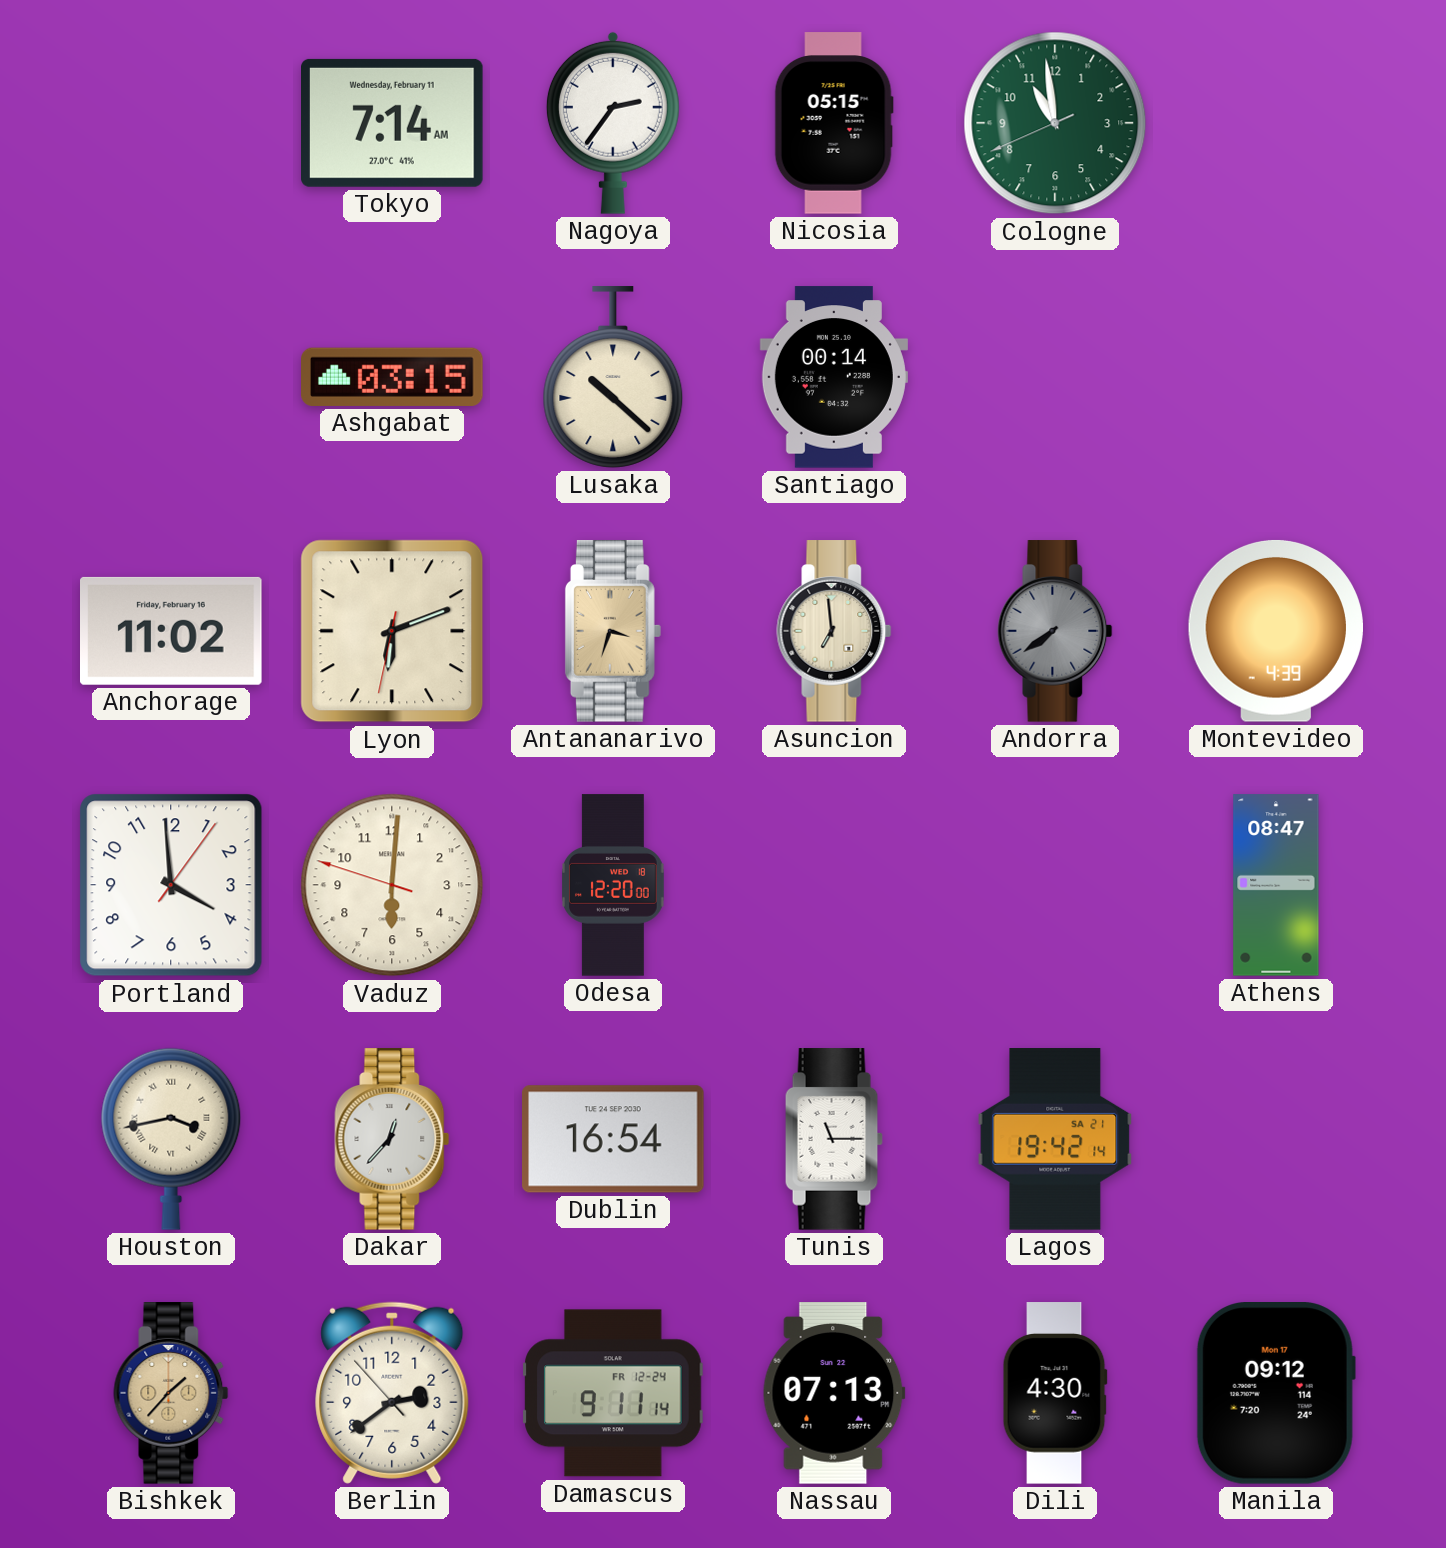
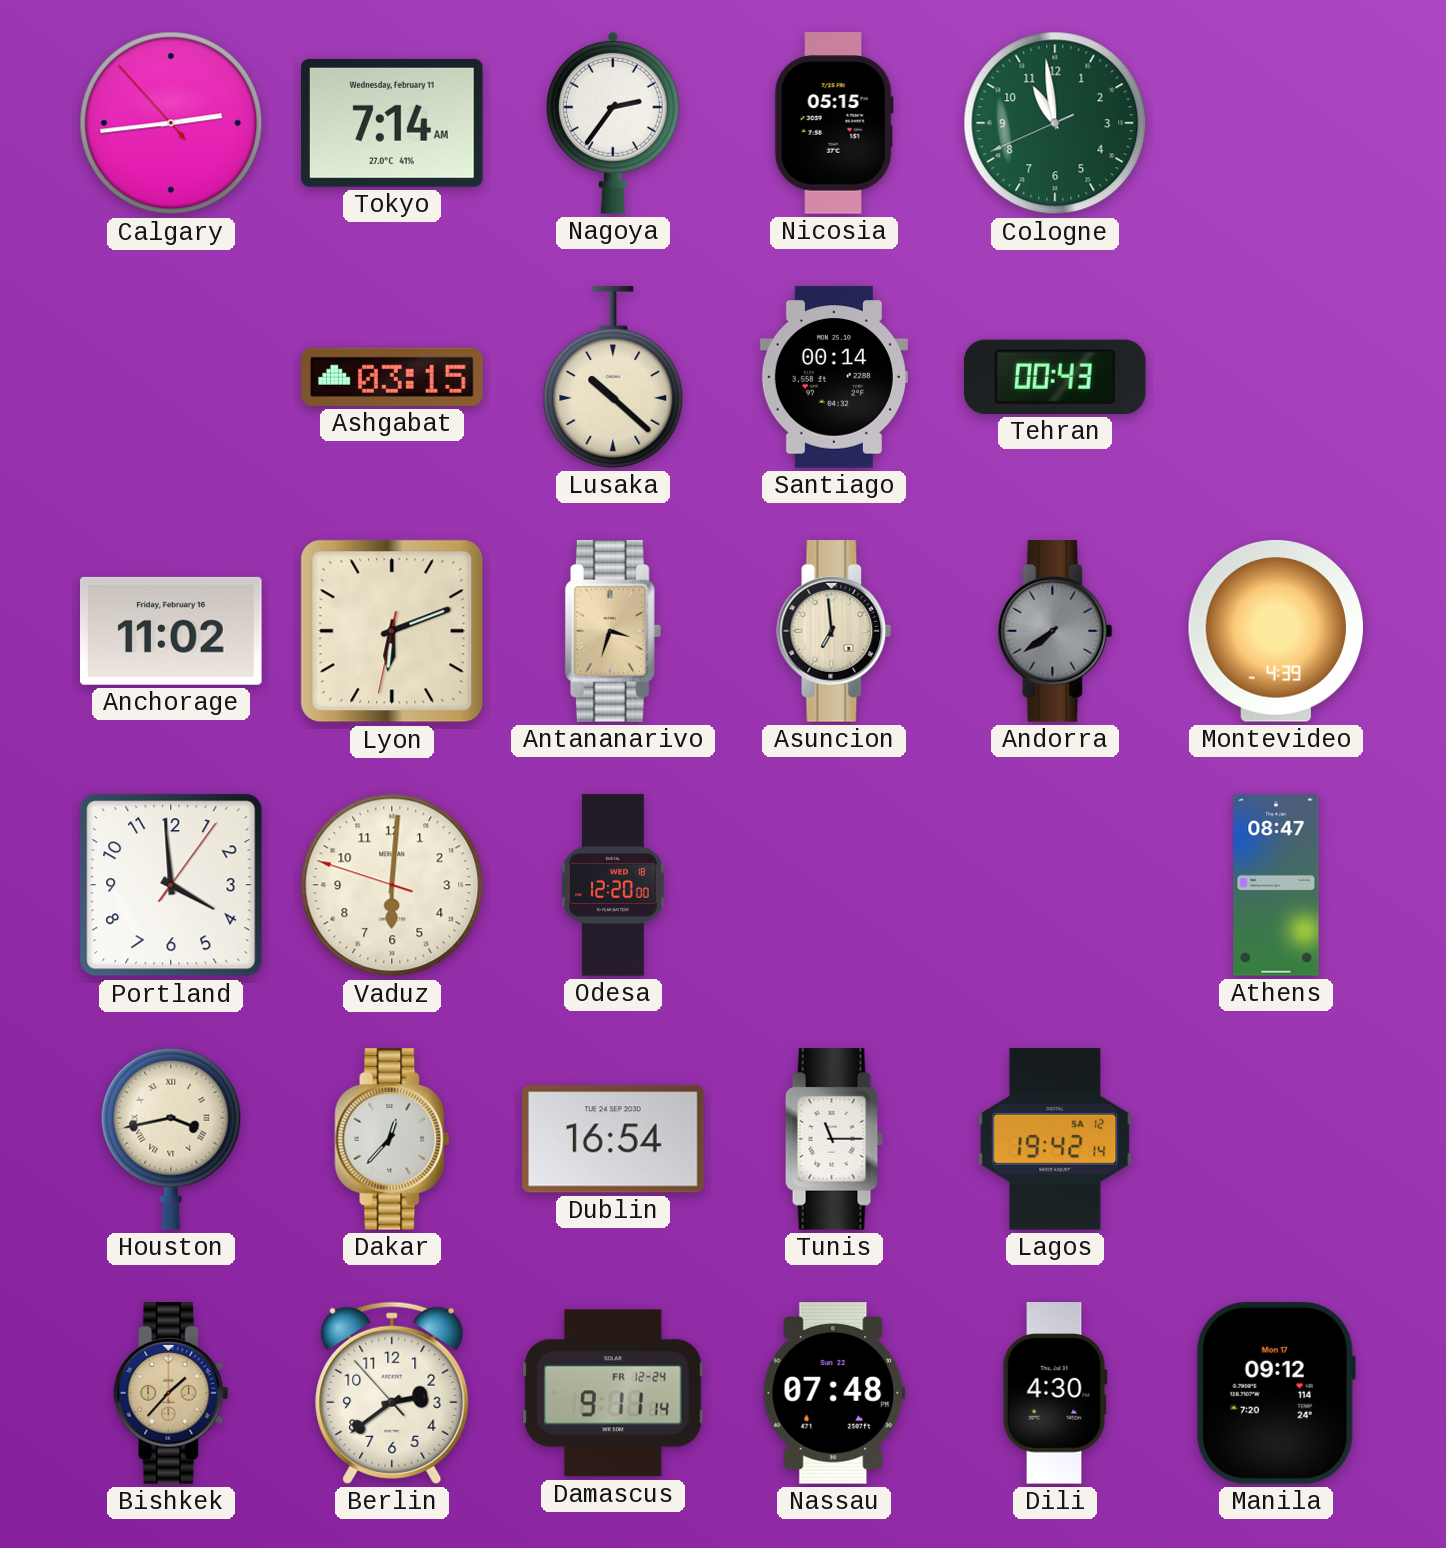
Calgary: none -> 2:43 (171, 123)
Tehran: none -> 00:43 (1056, 377)
Lagos date: SA 21 -> SA 12 (1055, 1139)
Nassau: 07:13 -> 07:48 (834, 1393)
